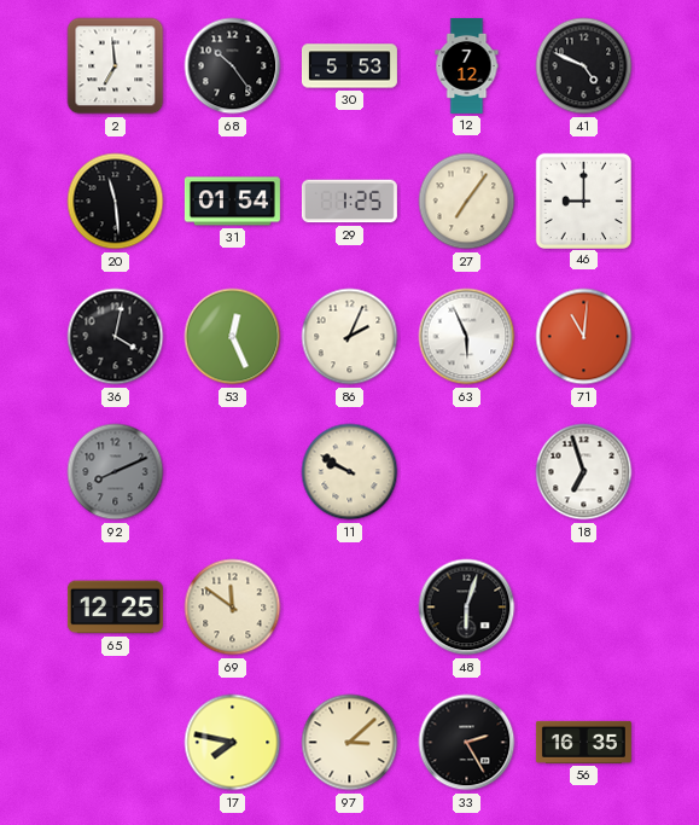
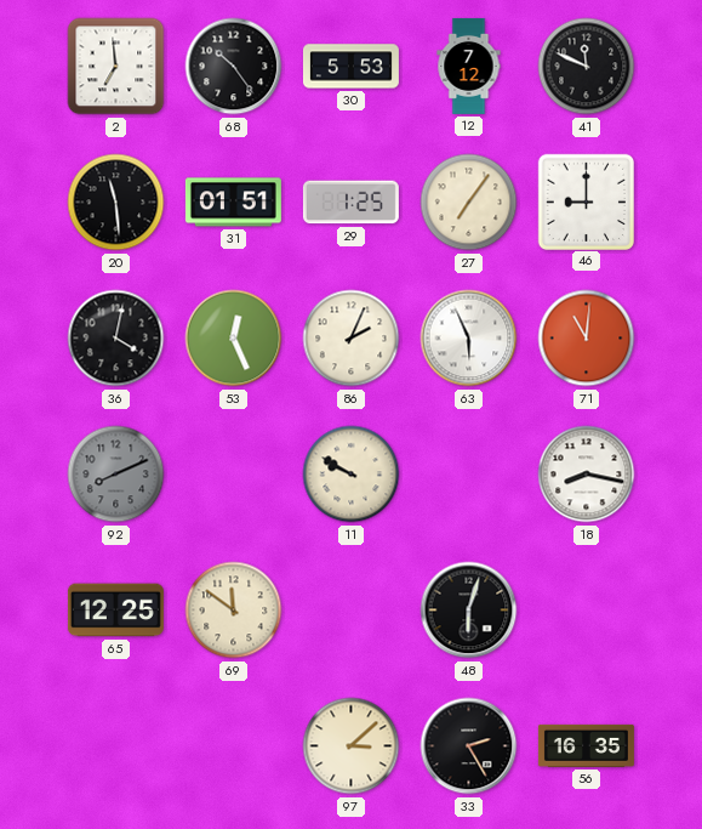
41: 4:49 -> 11:49 (587, 67)
31: 01:54 -> 01:51 (233, 203)
18: 6:57 -> 8:17 (587, 475)
17: 7:47 -> none (233, 743)
